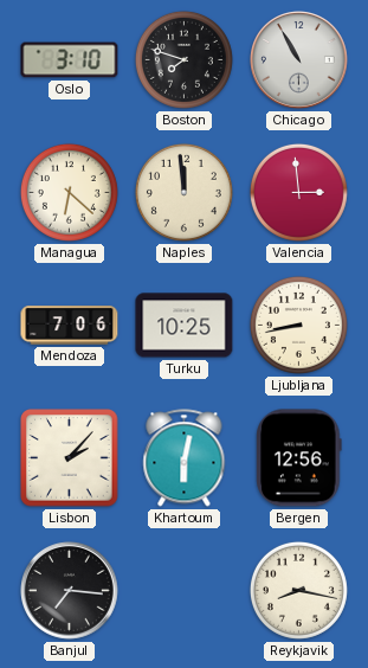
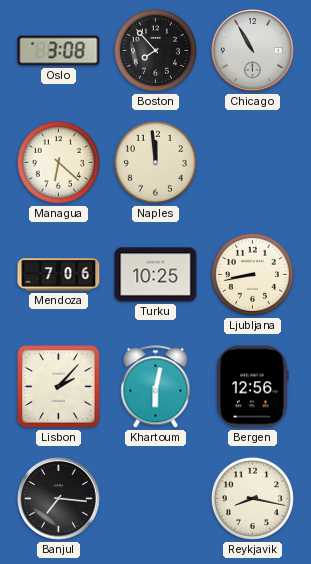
Oslo: 3:10 -> 3:08 (59, 51)
Boston: 7:48 -> 7:53 (155, 50)
Valencia: 2:59 -> none (298, 192)
